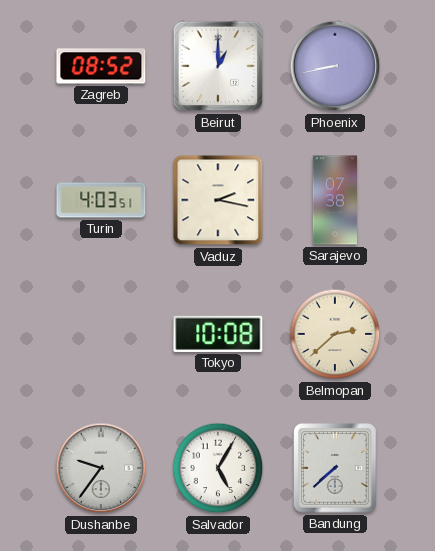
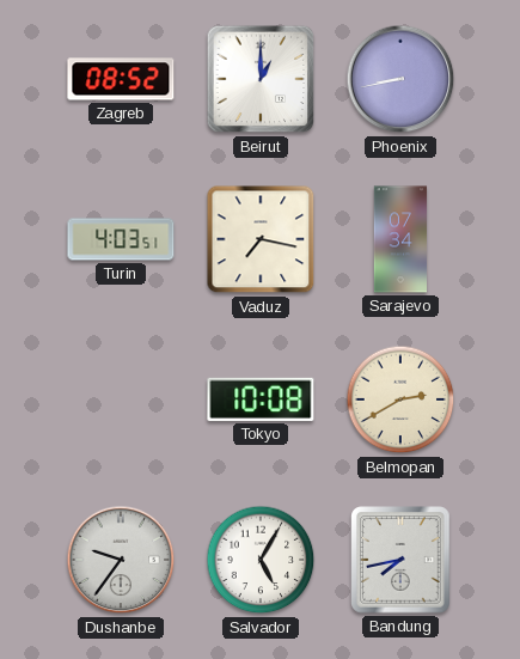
Vaduz: 2:17 -> 7:17 (261, 239)
Sarajevo: 07:38 -> 07:34 (400, 239)
Belmopan: 2:38 -> 2:40 (400, 399)
Bandung: 7:38 -> 7:43 (400, 560)
